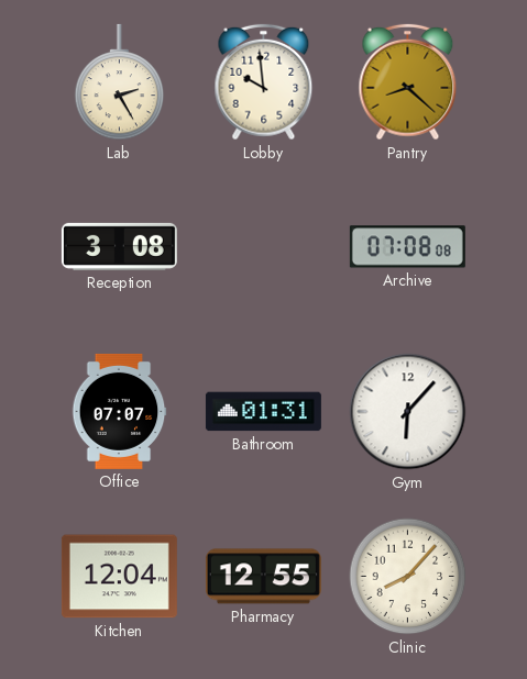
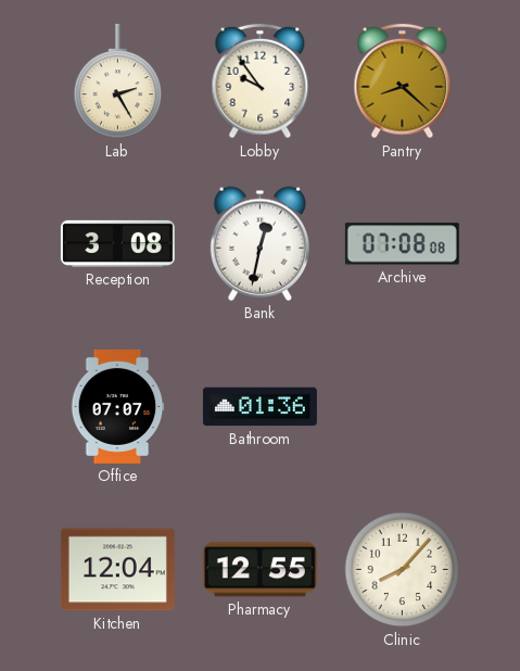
Lobby: 9:59 -> 9:54 (261, 81)
Bank: none -> 12:32 (259, 243)
Bathroom: 01:31 -> 01:36 (259, 407)
Gym: 6:07 -> none (408, 412)
